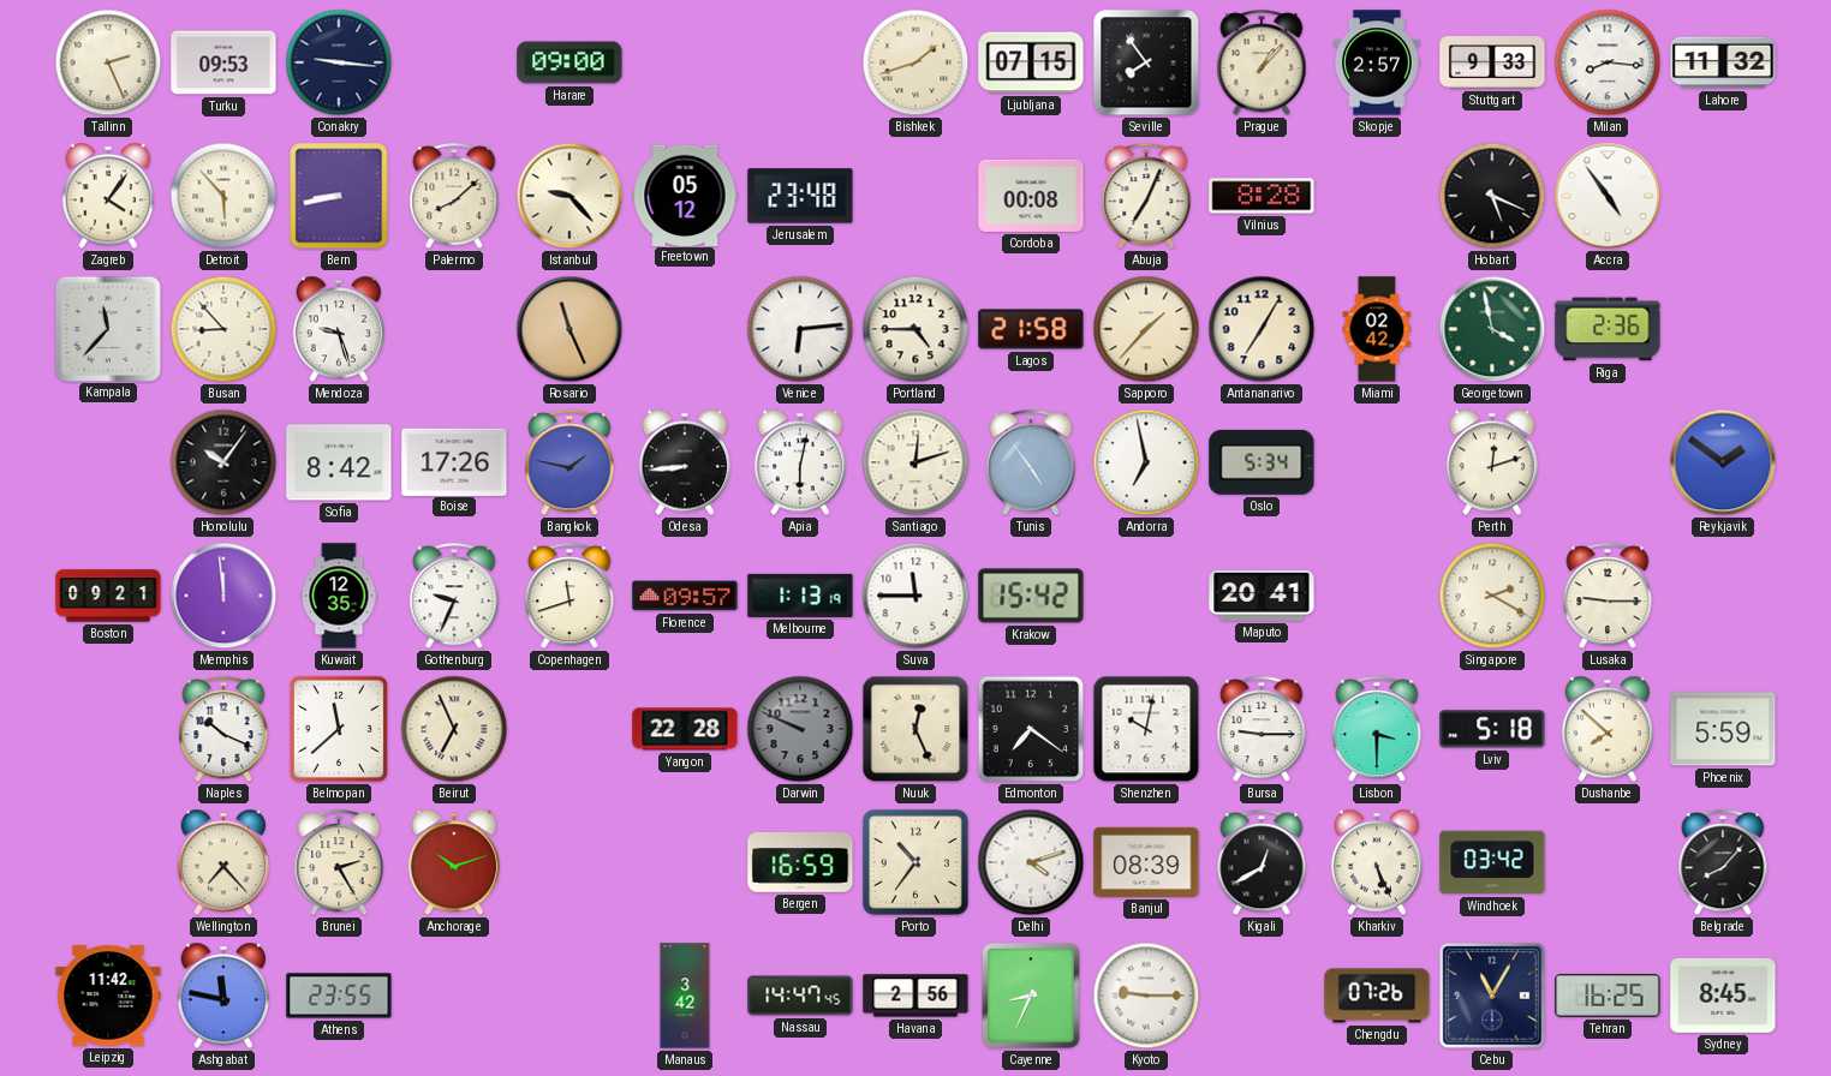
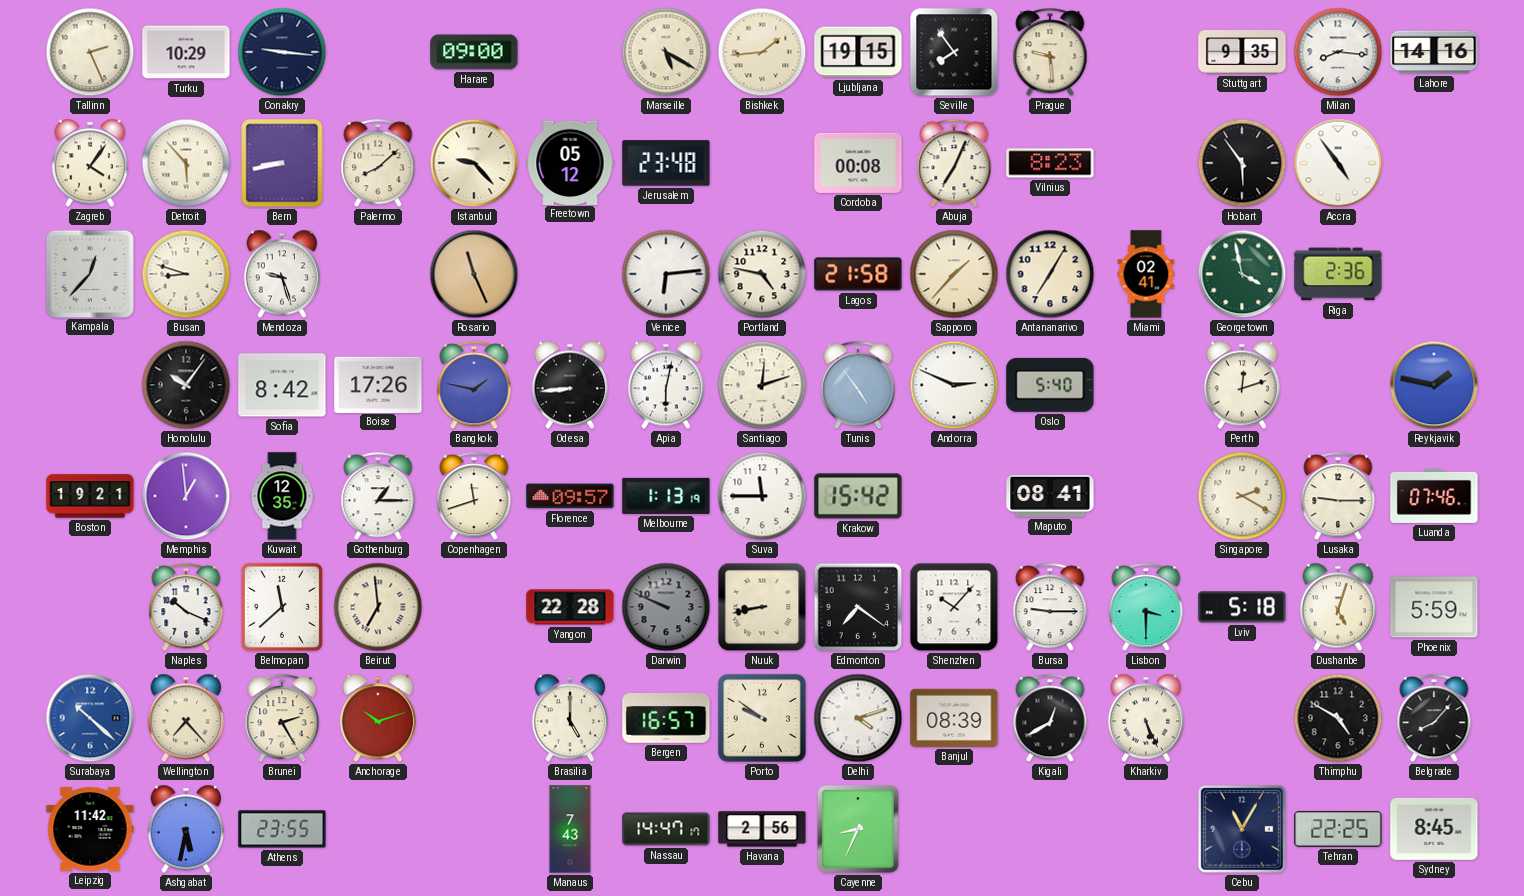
Turku: 09:53 -> 10:29 (186, 52)
Marseille: none -> 5:20 (666, 52)
Bishkek: 1:42 -> 1:44 (762, 52)
Ljubljana: 07:15 -> 19:15 (858, 52)
Prague: 1:07 -> 9:29 (1050, 53)
Skopje: 2:57 -> none (1377, 62)
Stuttgart: 9:33 -> 9:35 (1242, 52)
Lahore: 11:32 -> 14:16 (1434, 52)
Vilnius: 8:28 -> 8:23 (1050, 163)
Hobart: 5:19 -> 5:54 (1242, 163)
Kampala: 11:37 -> 12:37 (89, 273)
Busan: 8:53 -> 8:48 (186, 274)
Portland: 4:45 -> 4:47 (762, 274)
Miami: 02:42 -> 02:41 (1146, 274)
Andorra: 6:58 -> 2:49 (954, 385)
Oslo: 5:34 -> 5:40 (1050, 385)
Reykjavik: 1:51 -> 1:47 (1434, 385)
Boston: 09:21 -> 19:21 (90, 496)
Memphis: 11:59 -> 12:59 (186, 496)
Gothenburg: 9:34 -> 1:15 (378, 497)
Maputo: 20:41 -> 08:41 (1050, 496)
Luanda: none -> 07:46 (1434, 496)
Beirut: 6:56 -> 6:59 (378, 607)
Nuuk: 12:26 -> 8:43 (762, 607)
Shenzhen: 10:02 -> 10:07 (954, 607)
Dushanbe: 7:52 -> 5:03 (1338, 607)
Surabaya: none -> 10:22 (90, 718)
Brasilia: none -> 5:00 (570, 718)
Bergen: 16:59 -> 16:57 (666, 718)
Porto: 10:36 -> 9:51 (762, 718)
Windhoek: 03:42 -> none (1492, 862)
Thimphu: none -> 4:50 (1338, 718)
Ashgabat: 11:47 -> 5:32 (186, 829)
Manaus: 3:42 -> 7:43 (570, 829)
Nassau: 14:47:45 -> 14:47:17 (666, 829)
Kyoto: 9:15 -> none (1146, 996)
Chengdu: 07:26 -> none (1377, 996)
Tehran: 16:25 -> 22:25 (1338, 830)
